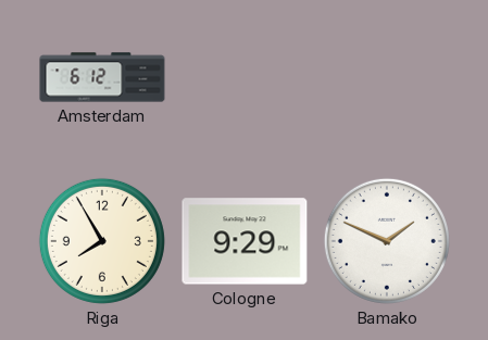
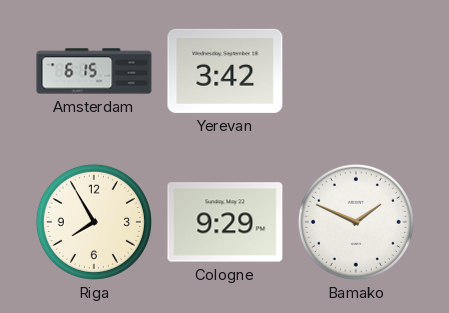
Amsterdam: 6:12 -> 6:15 (94, 71)
Yerevan: none -> 3:42 (225, 71)
